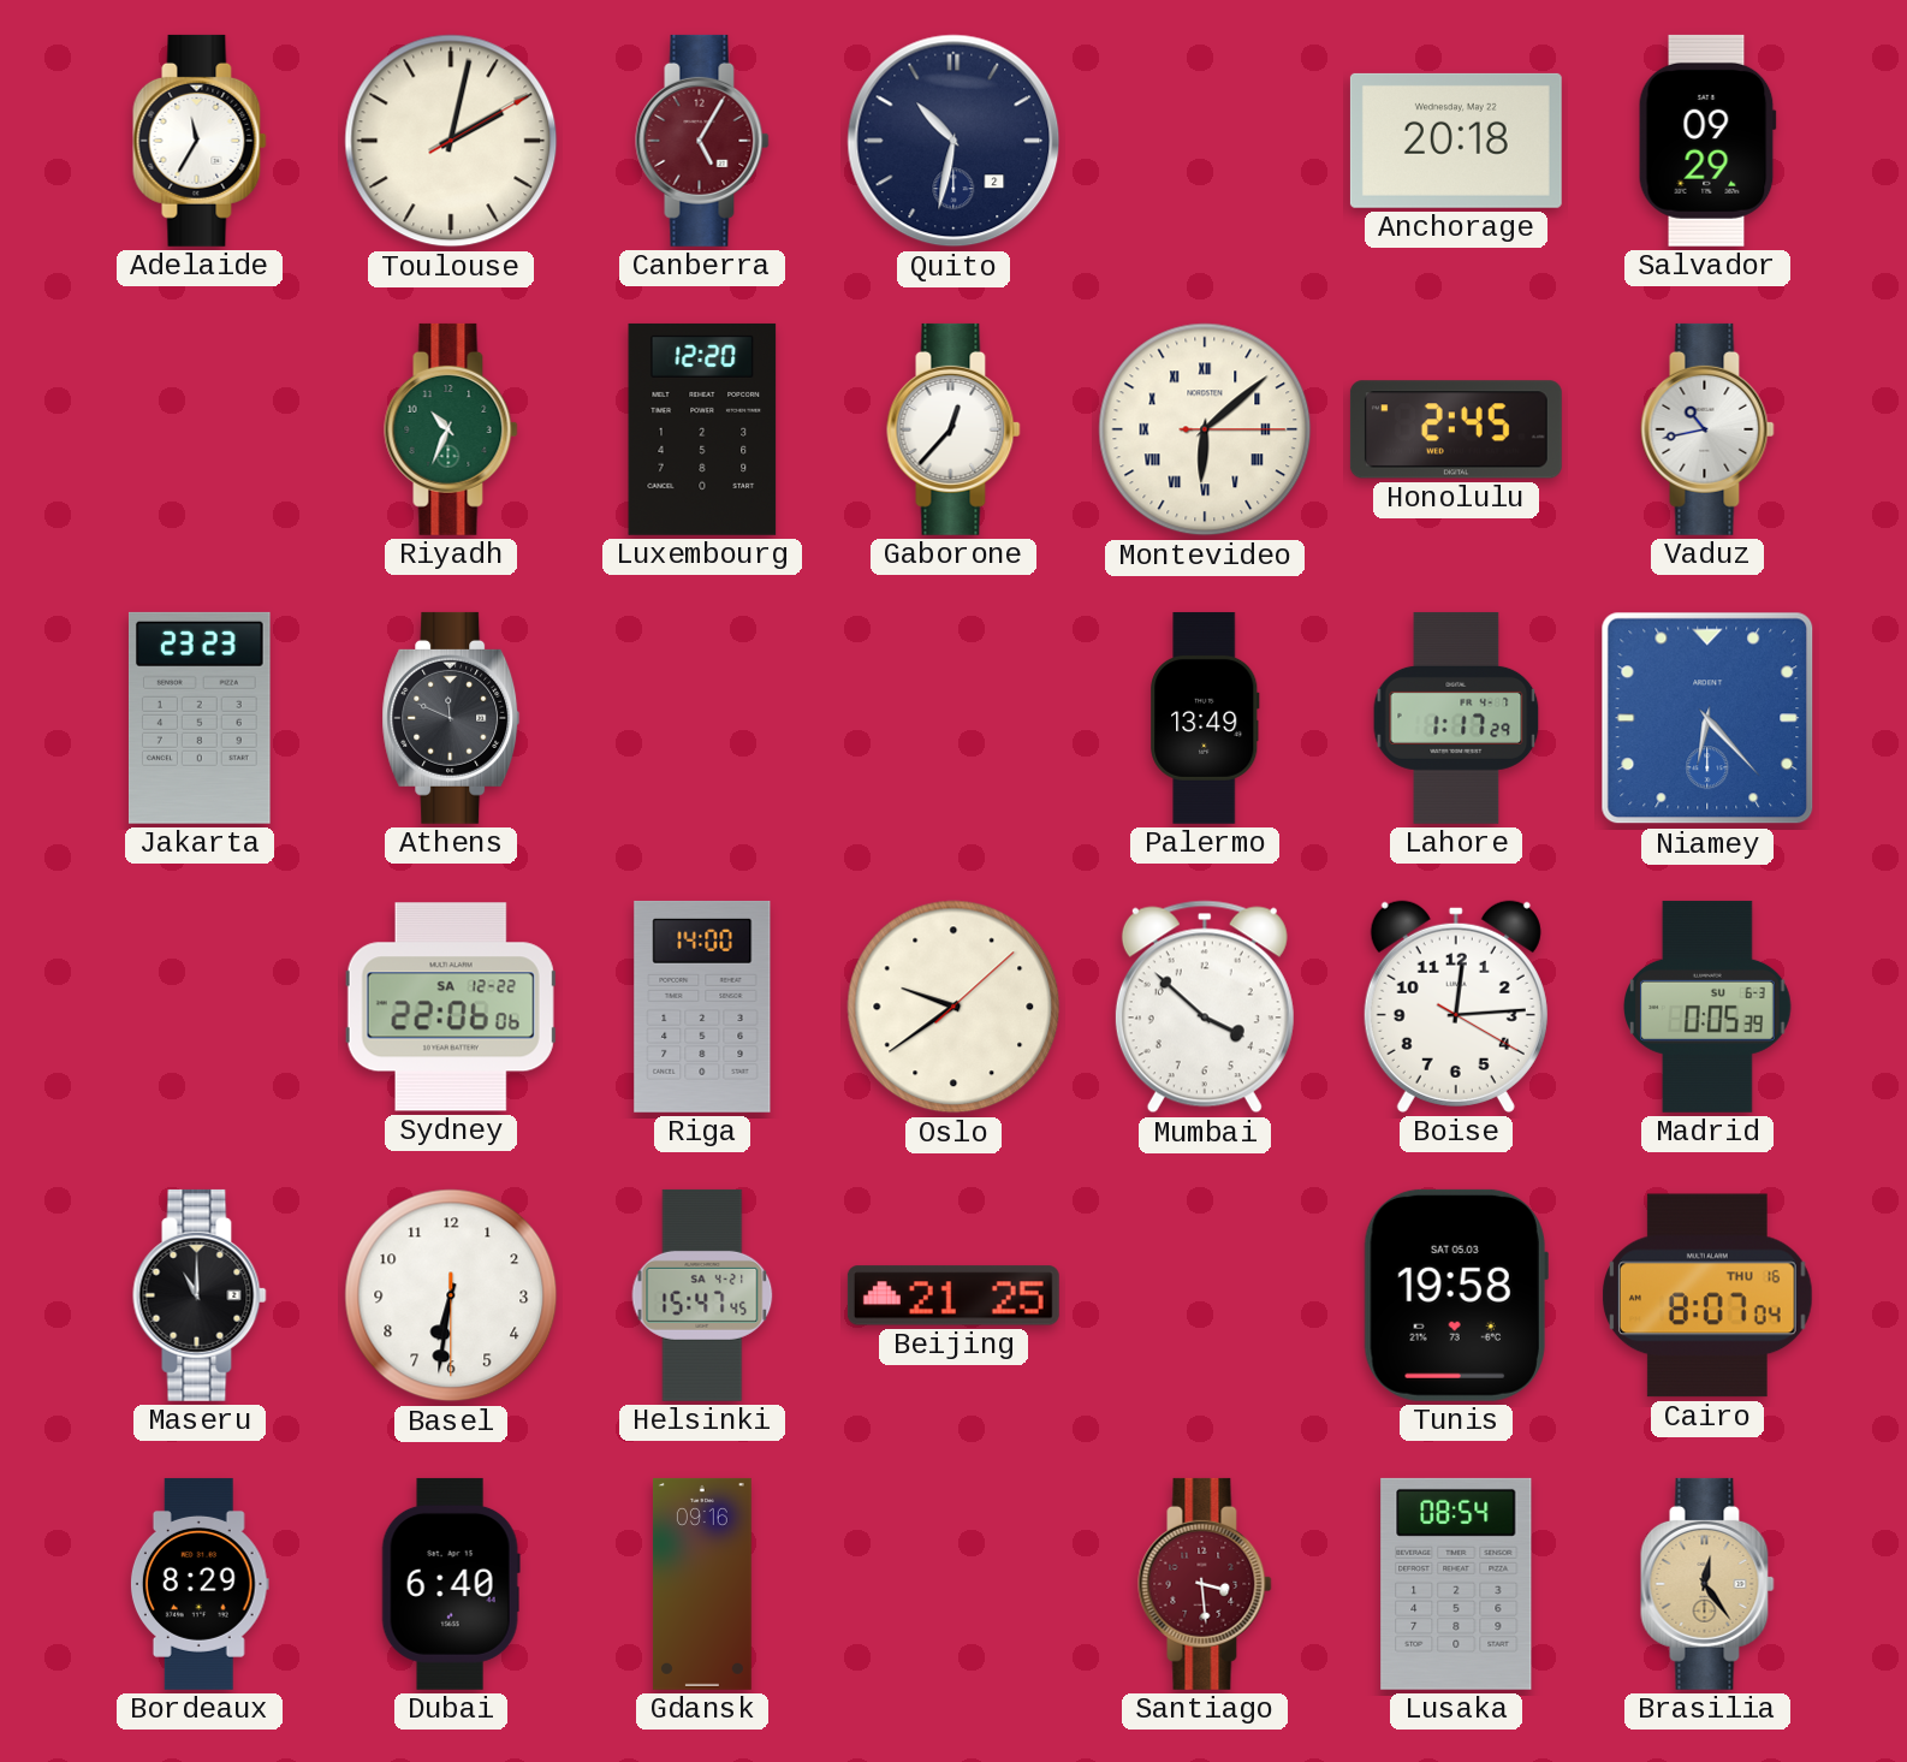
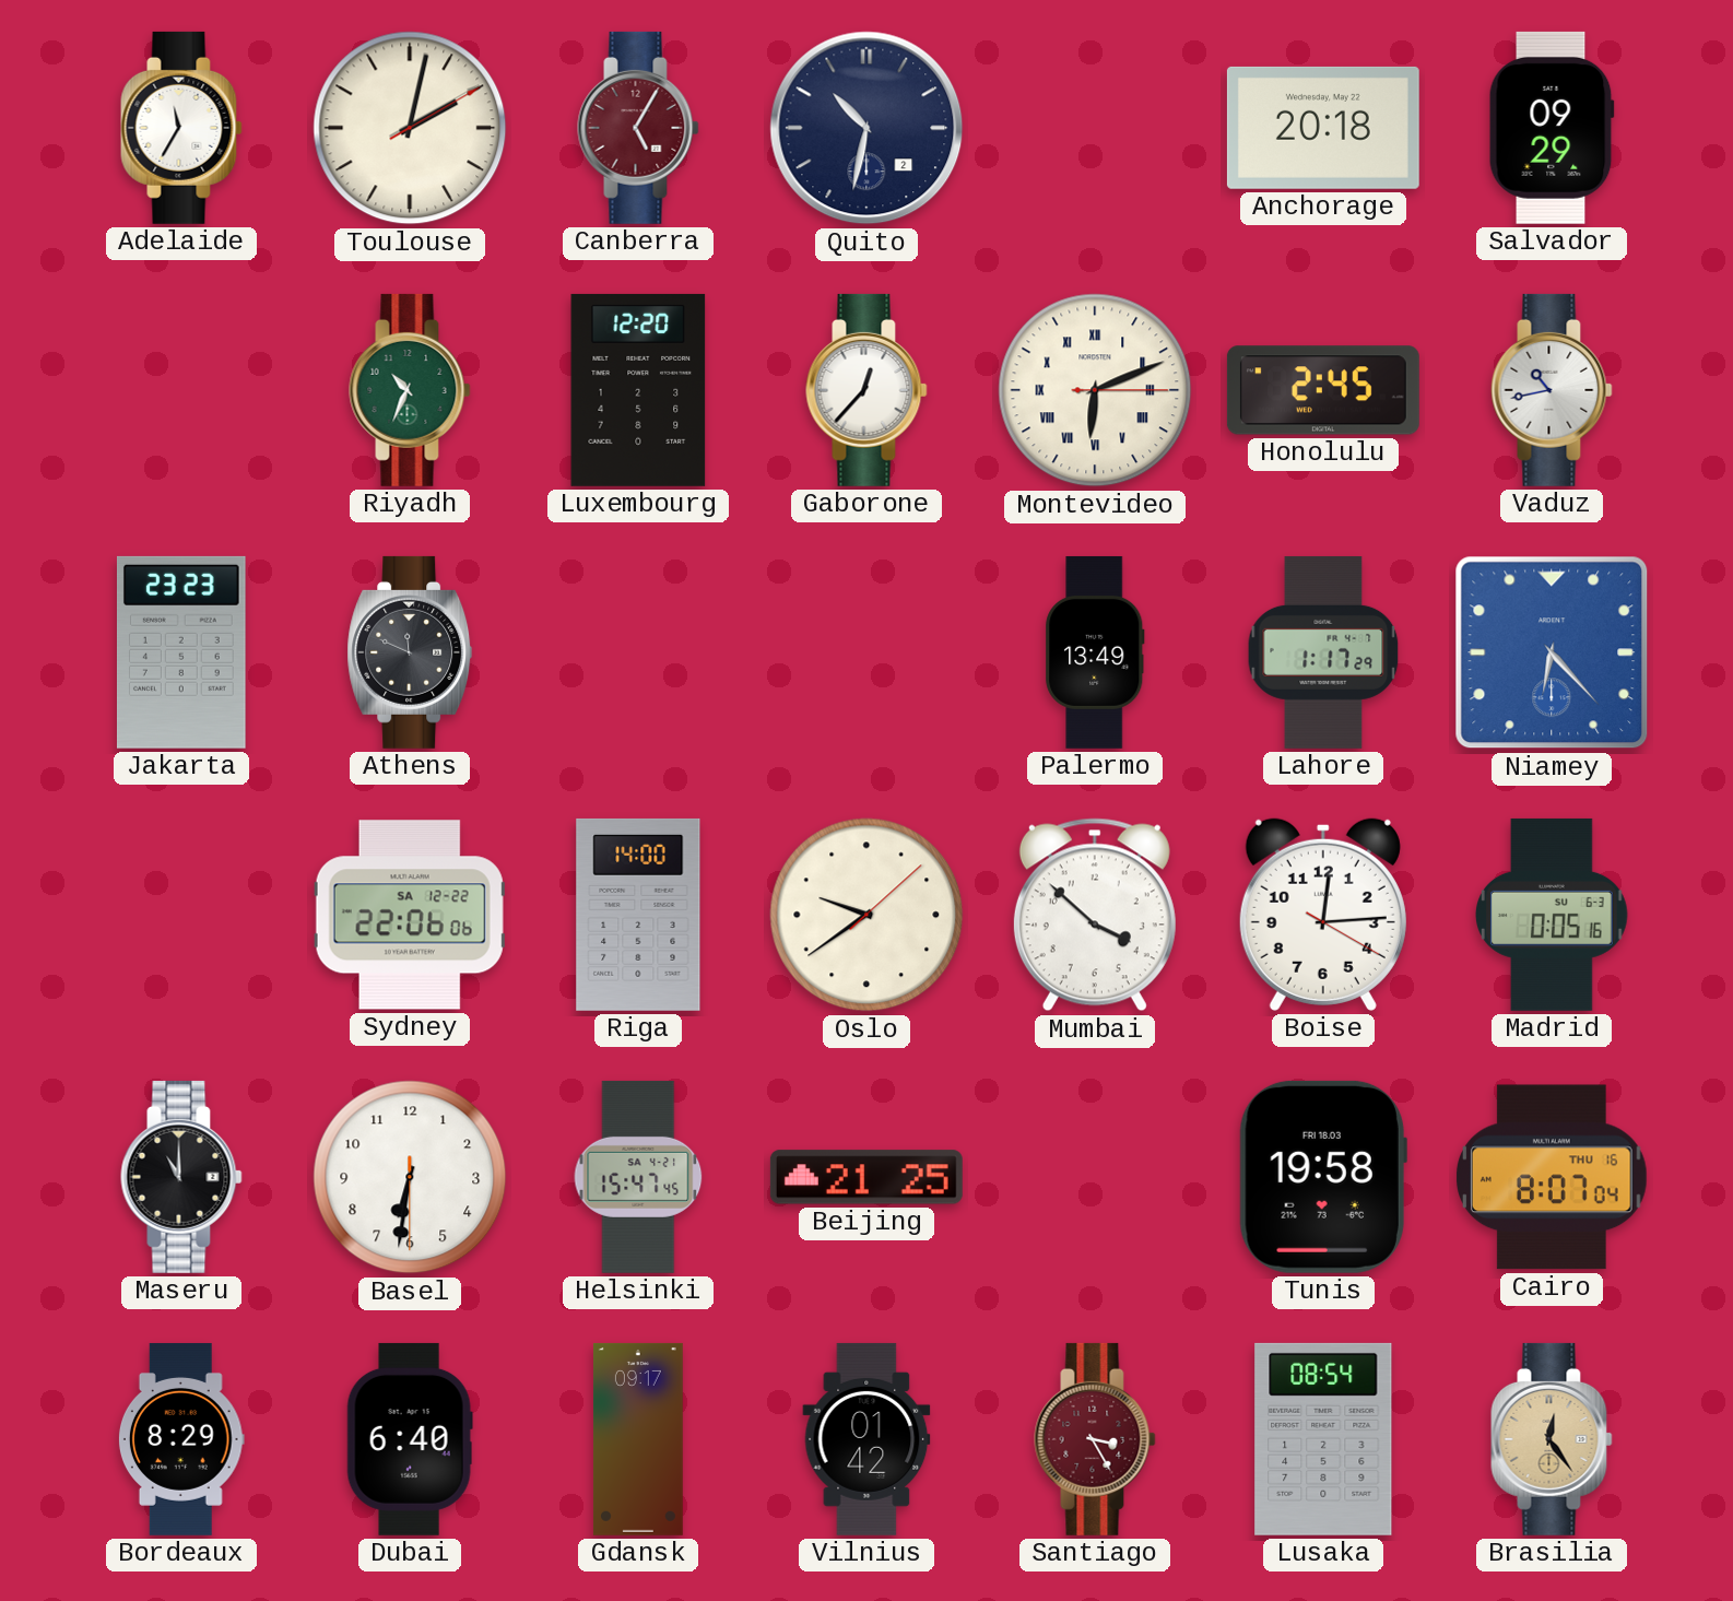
Montevideo: 6:08 -> 6:11 (1095, 390)
Madrid: 0:05:39 -> 0:05:16 (1553, 915)
Tunis date: SAT 05.03 -> FRI 18.03 (1323, 1177)
Gdansk: 09:16 -> 09:17 (638, 1439)
Vilnius: none -> 01:42 (866, 1439)
Santiago: 3:29 -> 3:25 (1095, 1439)
